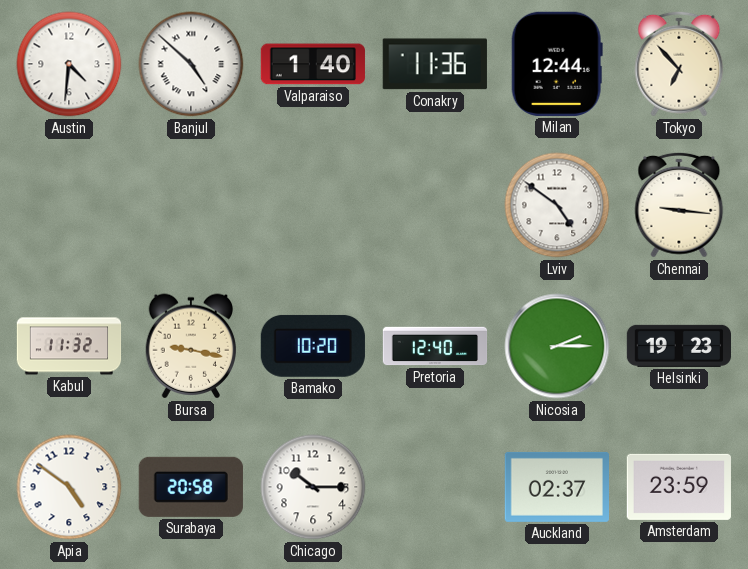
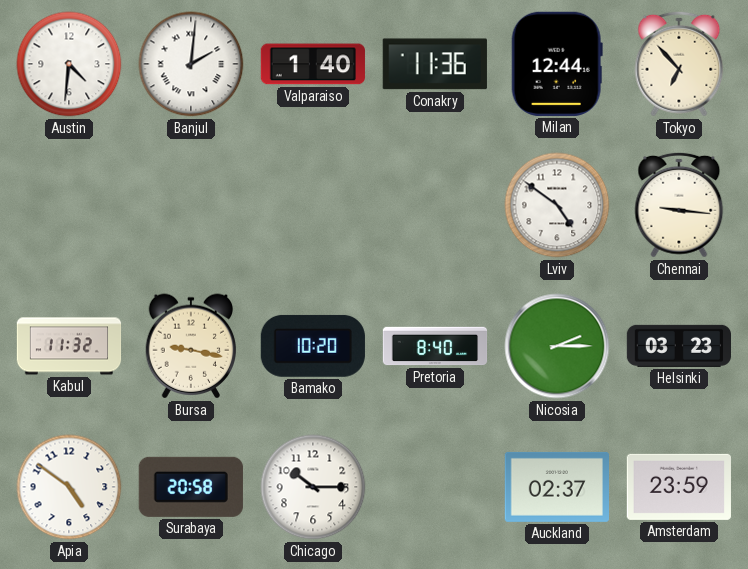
Banjul: 4:52 -> 2:01 (191, 64)
Pretoria: 12:40 -> 8:40 (435, 346)
Helsinki: 19:23 -> 03:23 (678, 346)
